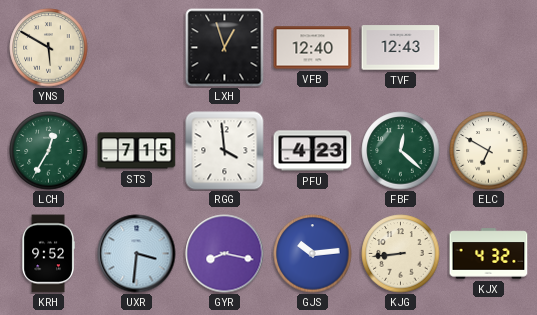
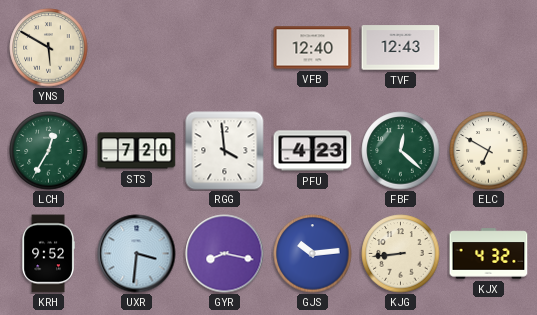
LXH: 12:57 -> none (225, 48)
STS: 7:15 -> 7:20 (137, 151)
